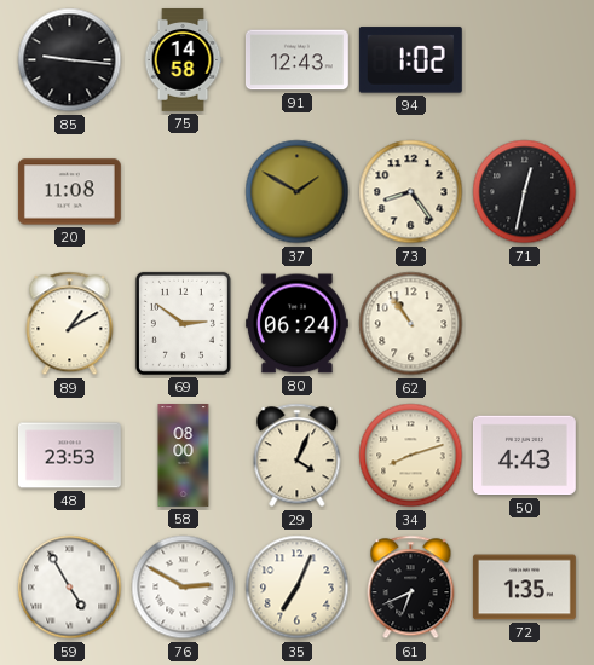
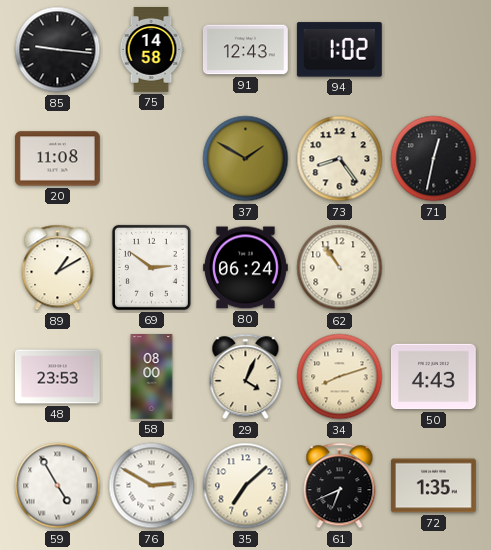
35: 7:04 -> 7:08 (246, 486)
